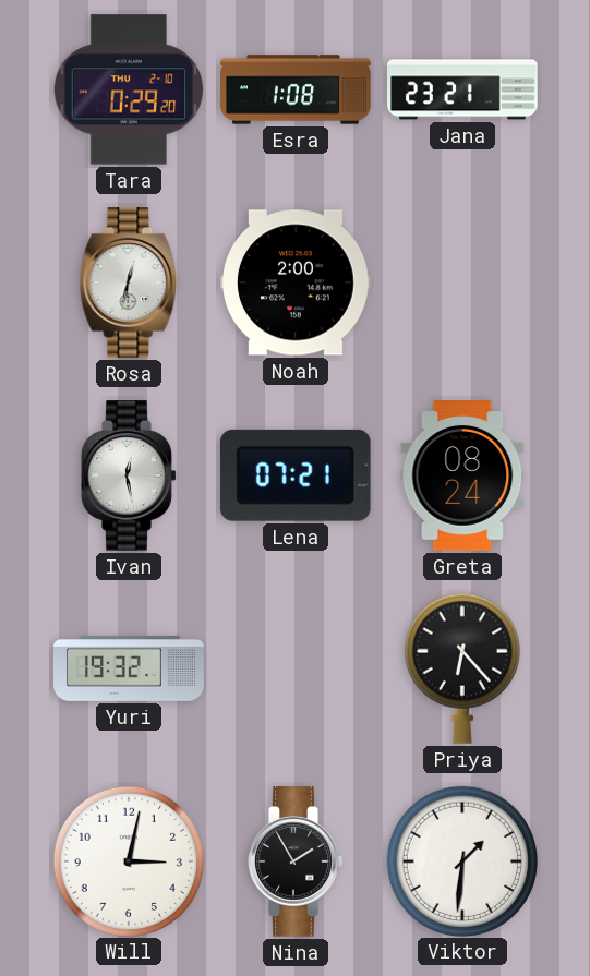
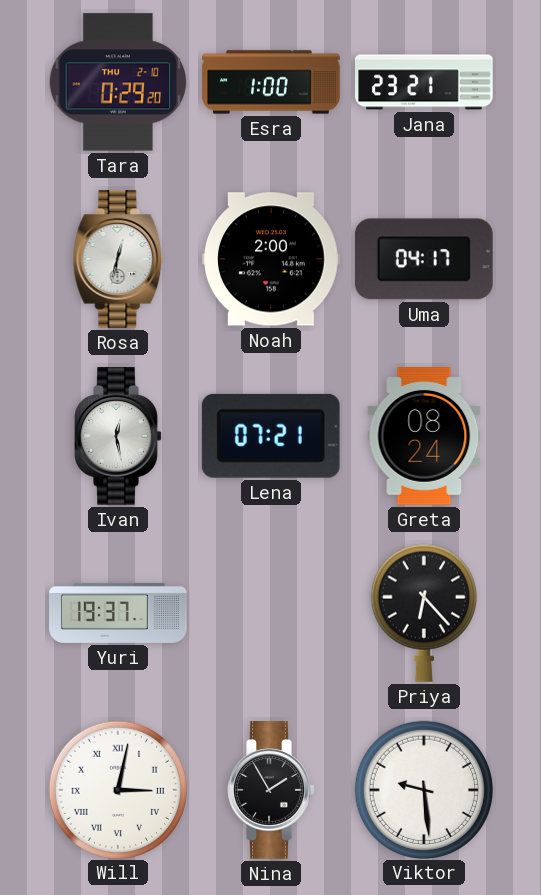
Esra: 1:08 -> 1:00 (271, 82)
Uma: none -> 04:17 (424, 259)
Yuri: 19:32 -> 19:37 (118, 613)
Will numerals: Arabic -> Roman (117, 789)
Viktor: 1:31 -> 9:29 (423, 789)
